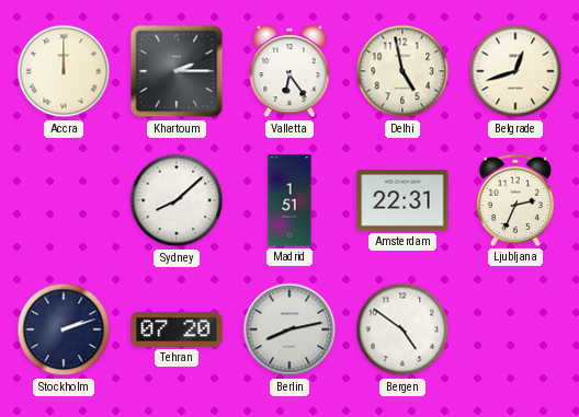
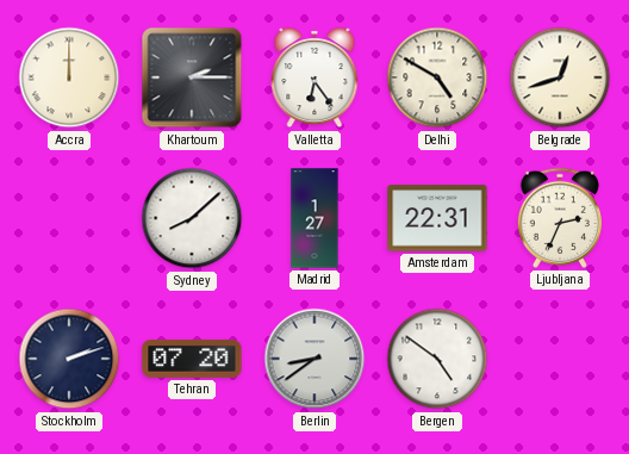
Delhi: 4:58 -> 4:50 (437, 77)
Madrid: 1:51 -> 1:27 (314, 218)
Berlin: 8:13 -> 8:39 (314, 359)
